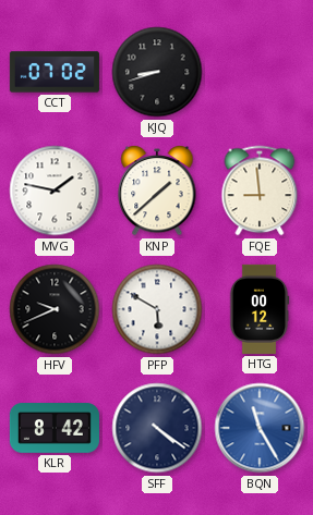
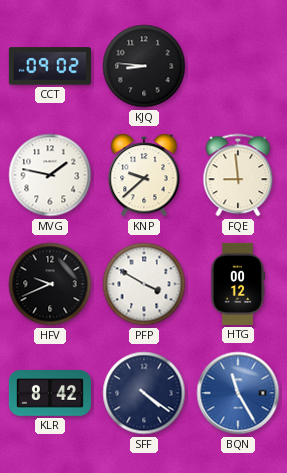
CCT: 07:02 -> 09:02 (50, 66)
KJQ: 8:42 -> 8:46 (144, 66)
KNP: 1:38 -> 9:38 (144, 175)
PFP: 5:50 -> 3:50 (144, 284)
